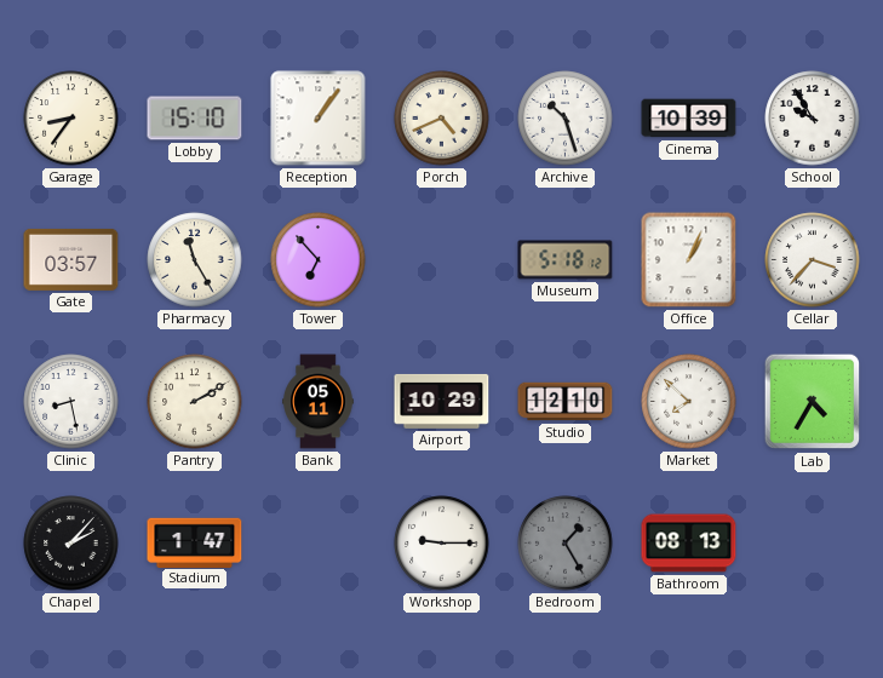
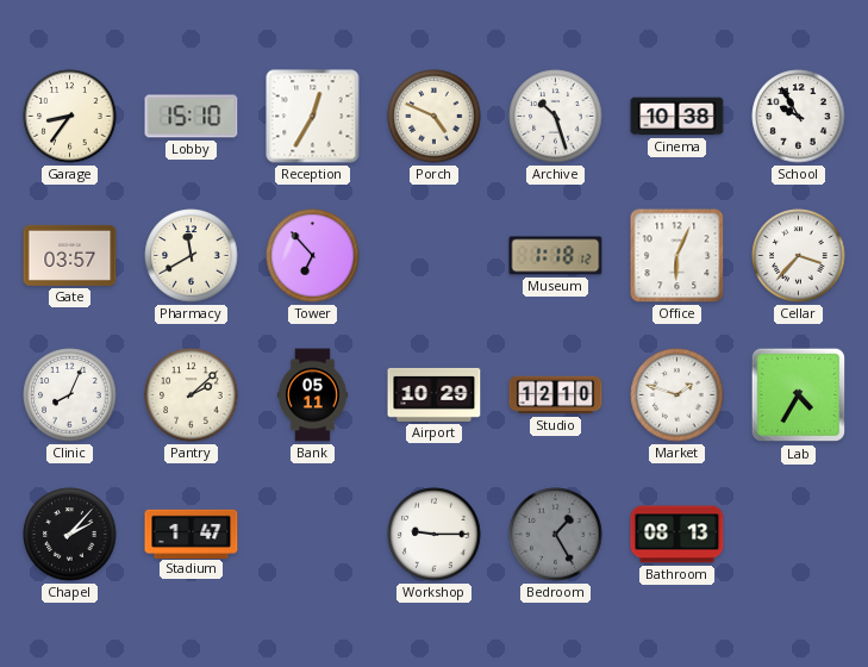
Reception: 1:06 -> 12:35 (313, 117)
Porch: 4:41 -> 4:49 (435, 117)
Cinema: 10:39 -> 10:38 (677, 117)
Pharmacy: 11:25 -> 11:40 (192, 256)
Museum: 5:18 -> 1:18 (556, 256)
Office: 1:04 -> 6:04 (677, 256)
Clinic: 8:28 -> 8:04 (70, 395)
Pantry: 2:10 -> 2:08 (192, 395)
Market: 7:52 -> 1:48 (677, 395)
